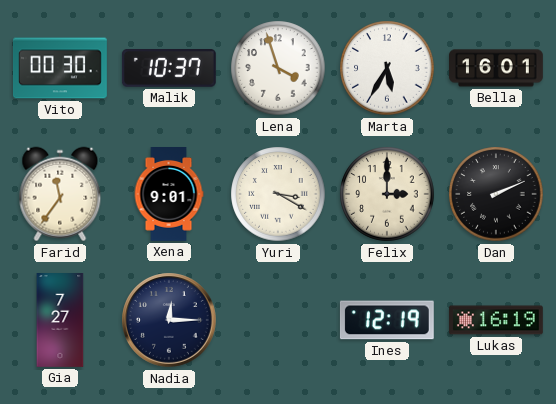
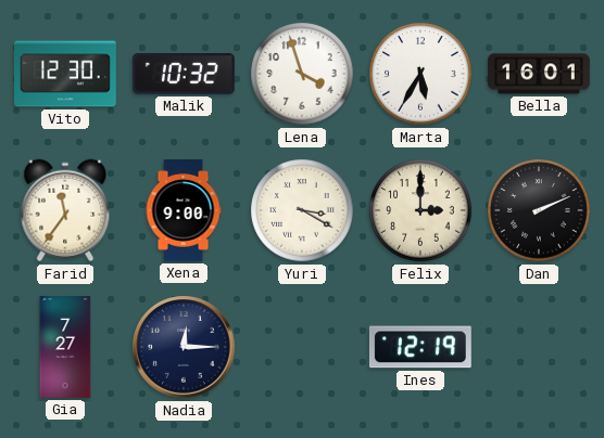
Vito: 00:30 -> 12:30 (66, 74)
Malik: 10:37 -> 10:32 (184, 75)
Xena: 9:01 -> 9:00 (184, 211)
Lukas: 16:19 -> none (496, 320)
